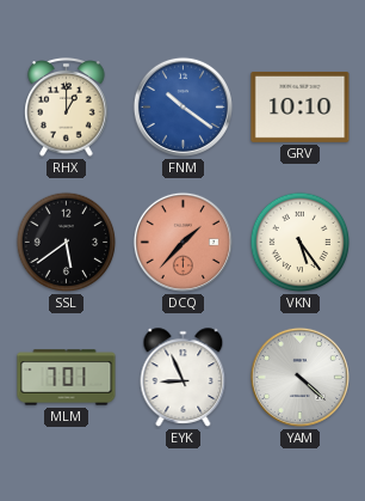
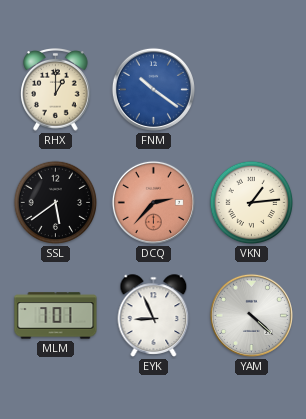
GRV: 10:10 -> none (301, 106)
DCQ: 1:37 -> 2:37 (153, 202)
VKN: 5:24 -> 1:14 (252, 203)
